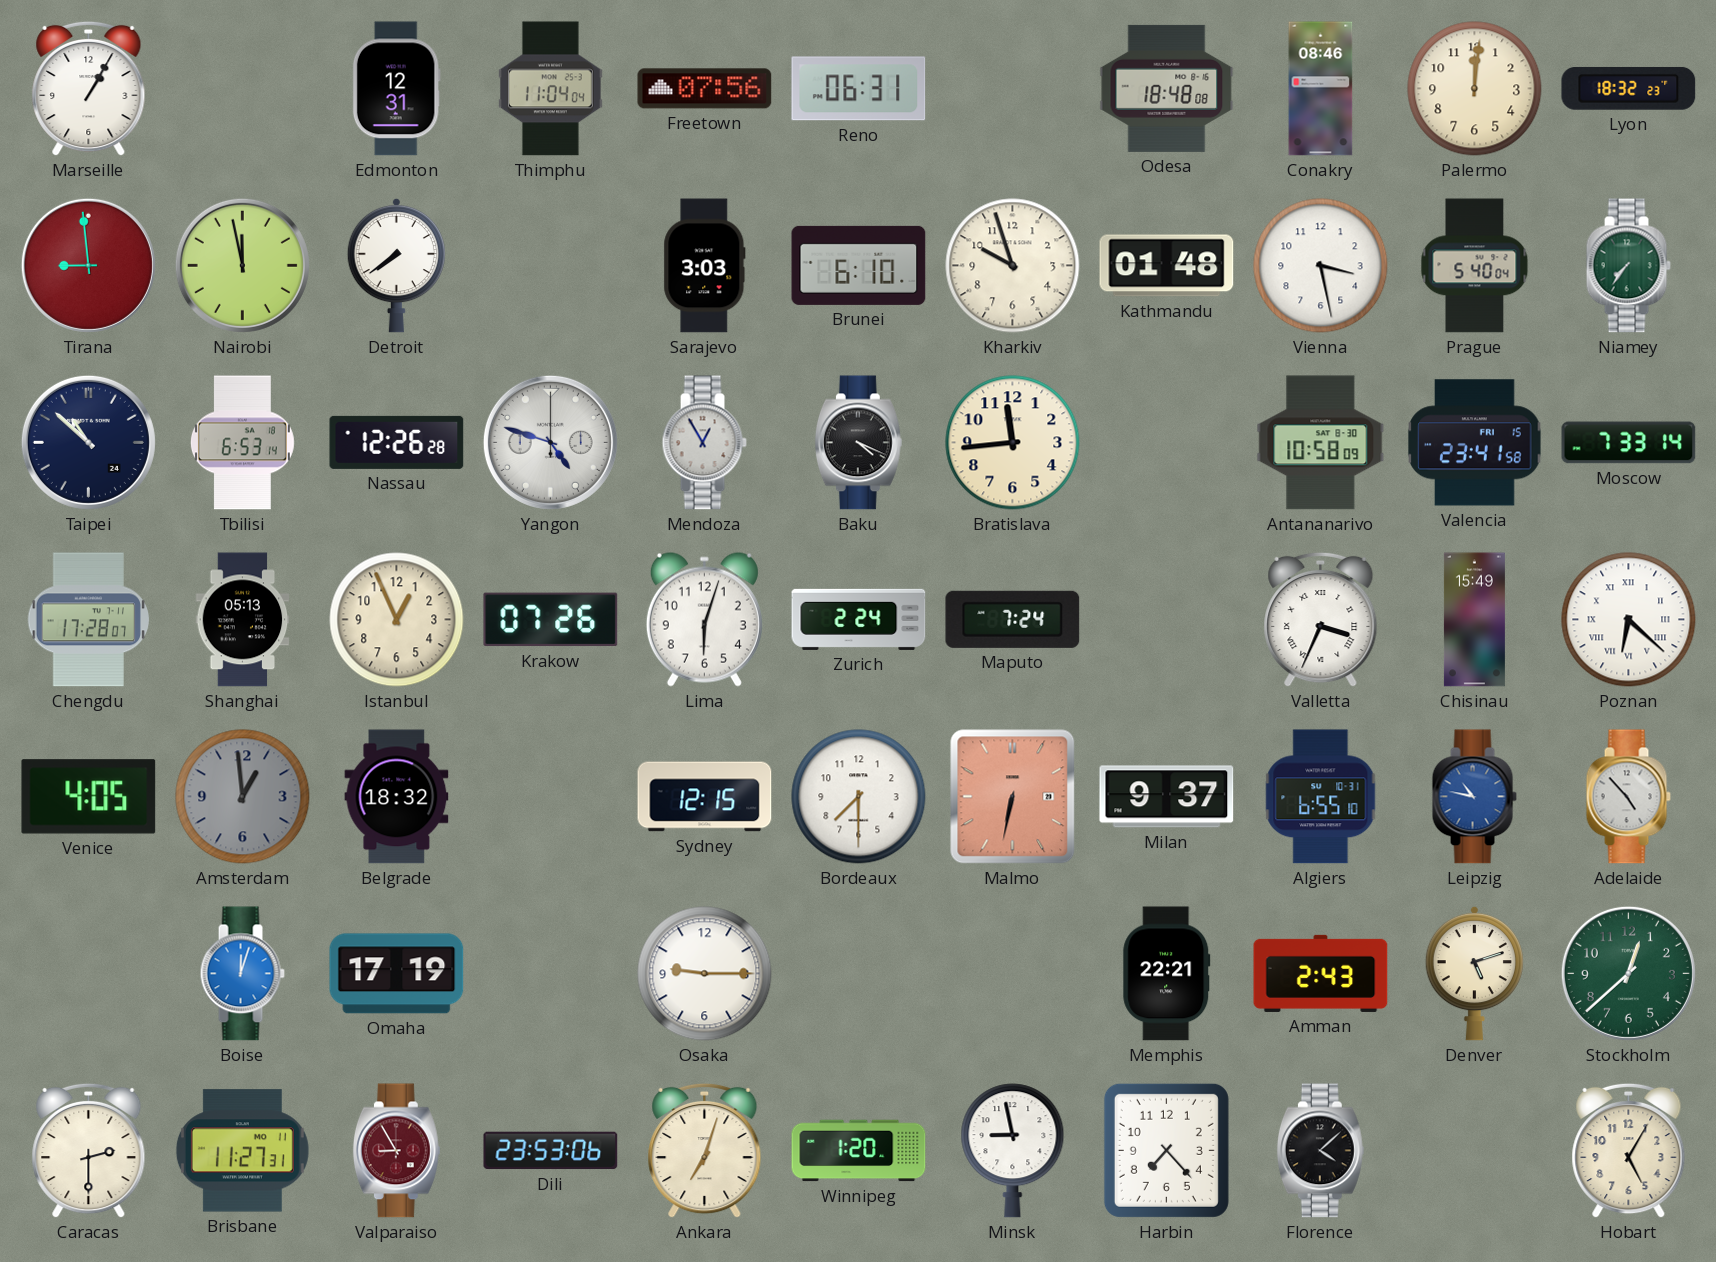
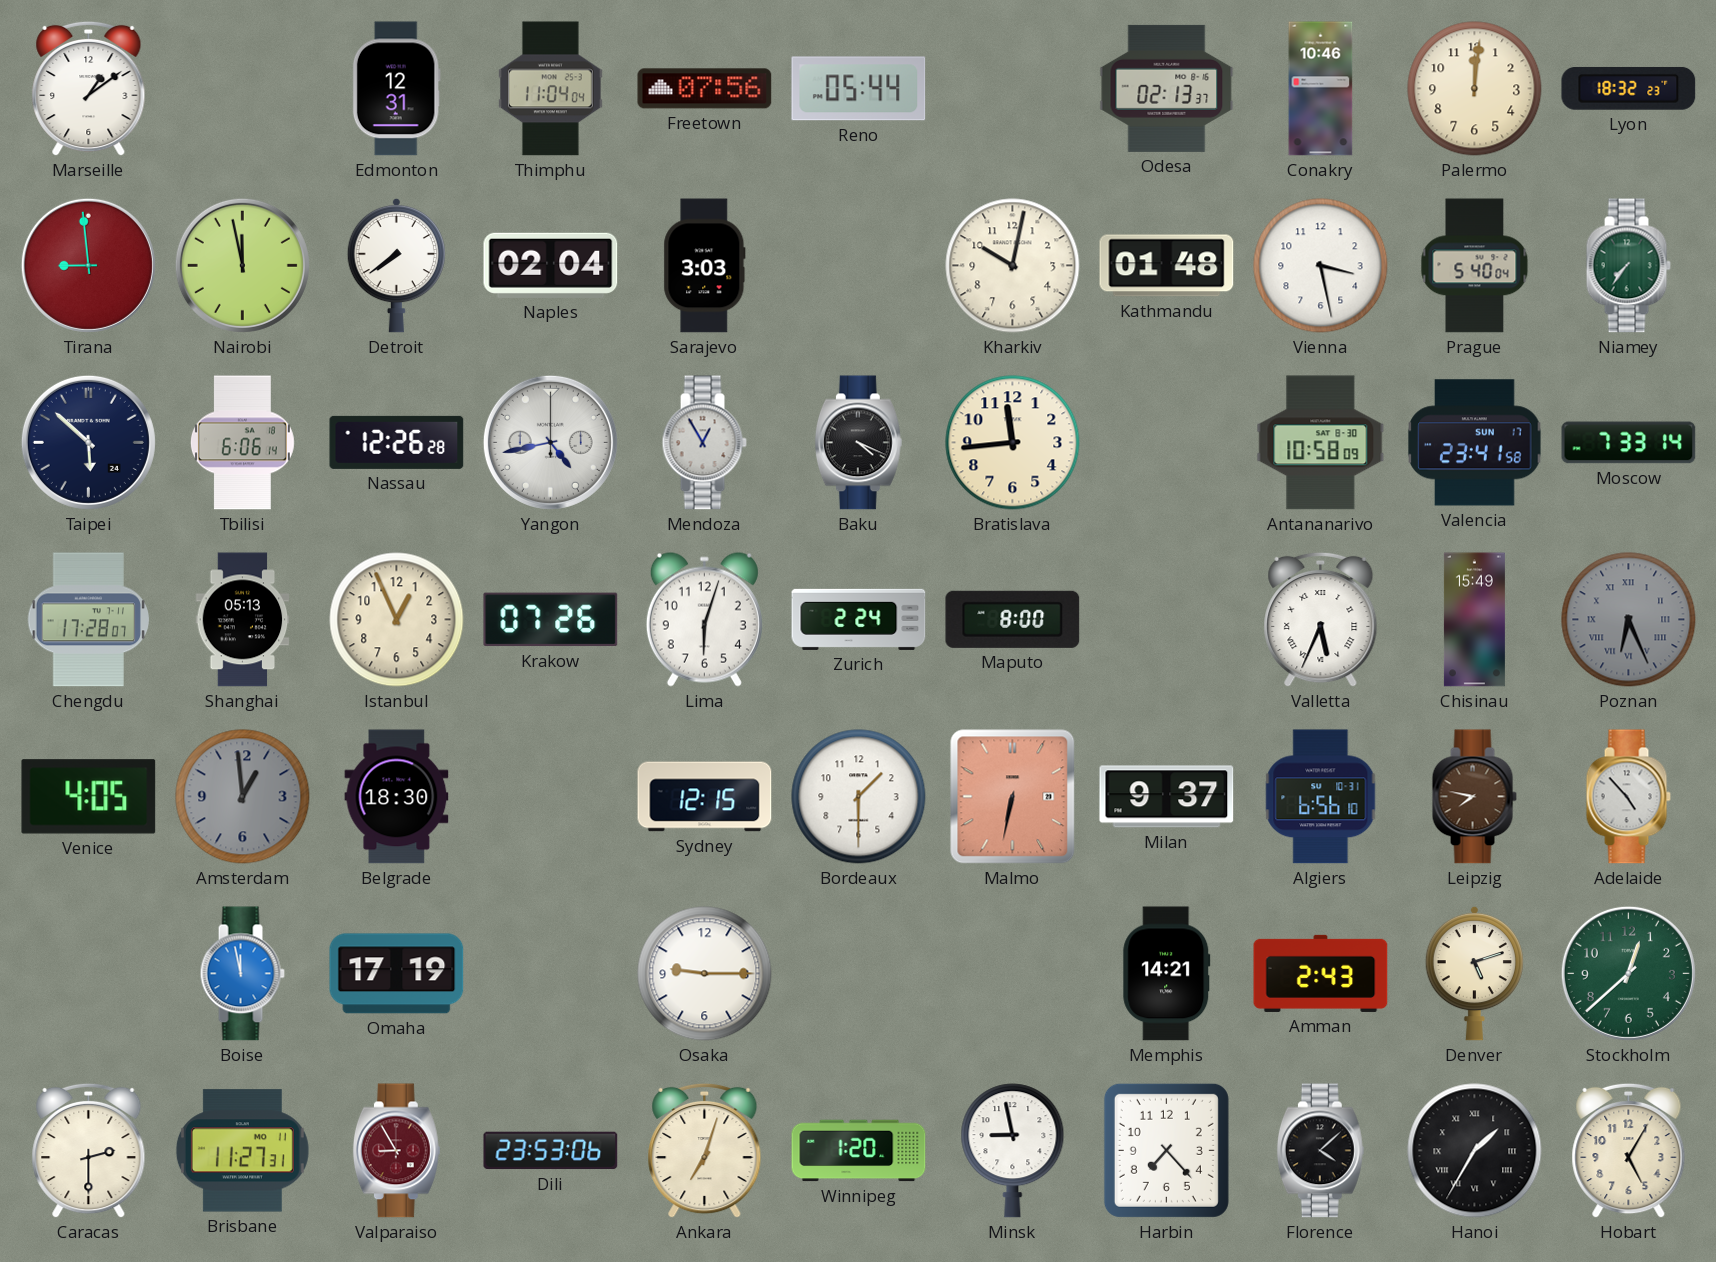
Marseille: 1:05 -> 1:09 (89, 89)
Reno: 06:31 -> 05:44 (859, 89)
Odesa: 18:48 -> 02:13 (1167, 88)
Conakry: 08:46 -> 10:46 (1321, 89)
Naples: none -> 02:04 (551, 265)
Brunei: 6:10 -> none (859, 265)
Kharkiv: 9:57 -> 10:02 (1013, 266)
Taipei: 10:52 -> 5:52 (88, 442)
Tbilisi: 6:53 -> 6:06 (242, 443)
Yangon: 4:48 -> 4:43 (550, 442)
Valencia date: FRI 15 -> SUN 17 (1475, 443)
Maputo: 7:24 -> 8:00 (1013, 619)
Valletta: 3:34 -> 5:34 (1321, 620)
Poznan: 6:22 -> 6:26 (1629, 620)
Poznan dial: white -> grey (1629, 620)
Belgrade: 18:32 -> 18:30 (397, 797)
Bordeaux: 7:30 -> 1:30 (859, 797)
Algiers: 6:55 -> 6:56 (1321, 797)
Leipzig: 10:47 -> 7:47 (1474, 797)
Leipzig dial: blue -> brown (1474, 797)
Boise: 12:03 -> 11:58 (242, 974)
Memphis: 22:21 -> 14:21 (1167, 974)
Hanoi: none -> 1:35 (1475, 1151)
